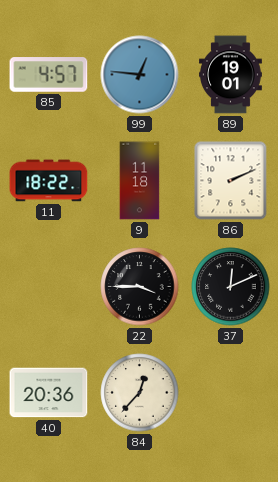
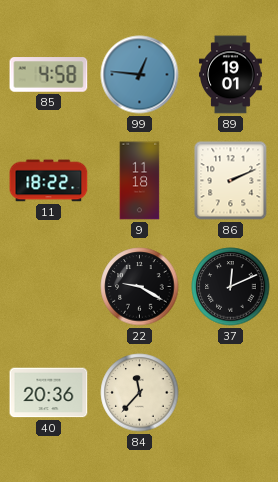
85: 4:57 -> 4:58 (49, 75)
22: 3:45 -> 9:20 (140, 287)
84: 12:37 -> 11:37 (140, 393)
